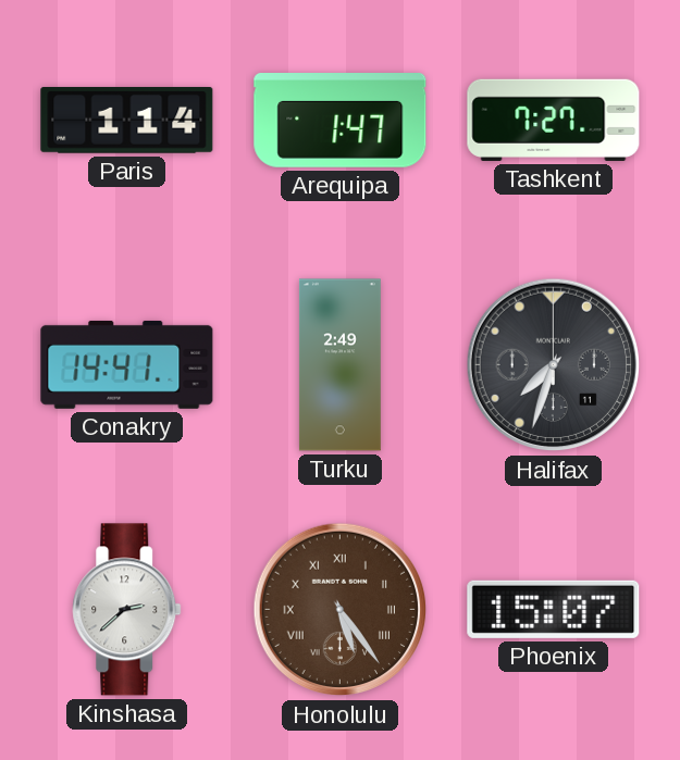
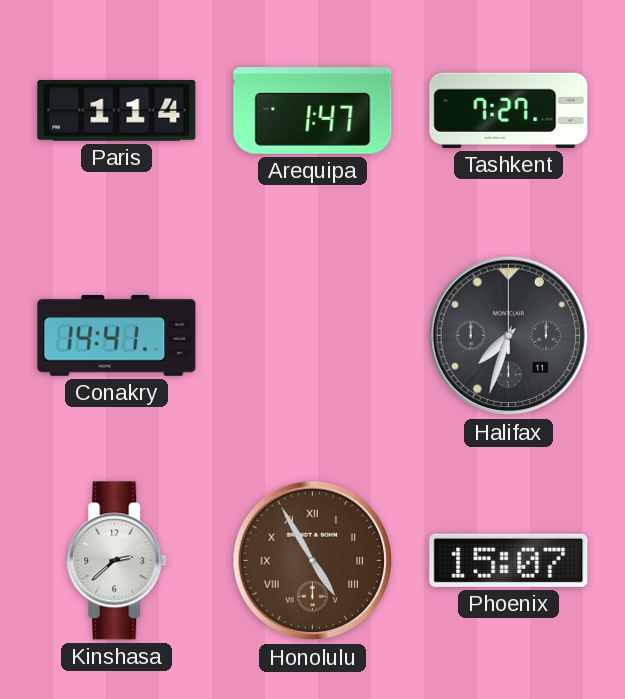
Turku: 2:49 -> none (339, 365)
Honolulu: 5:24 -> 4:55 (313, 561)
